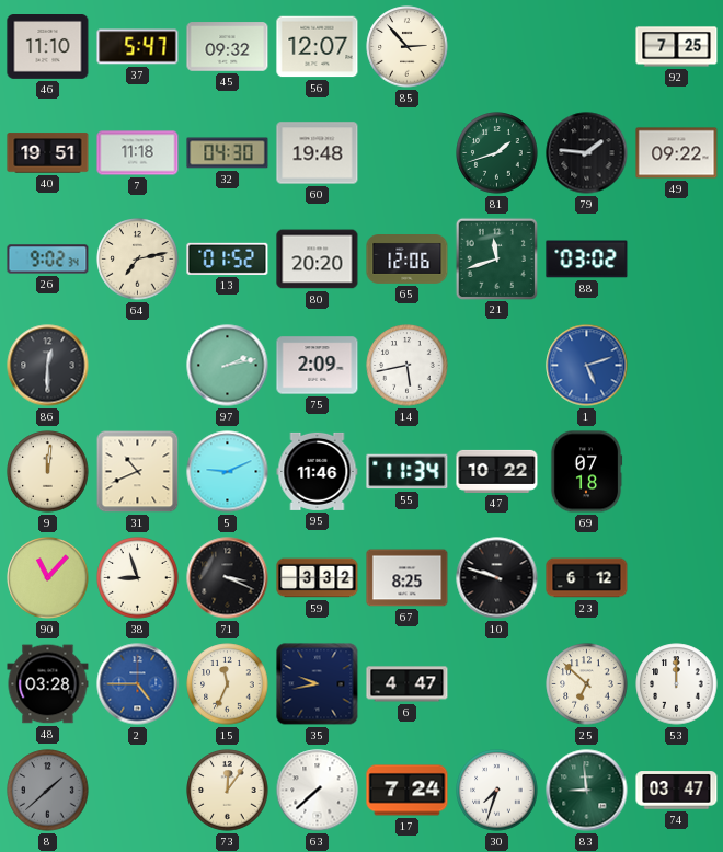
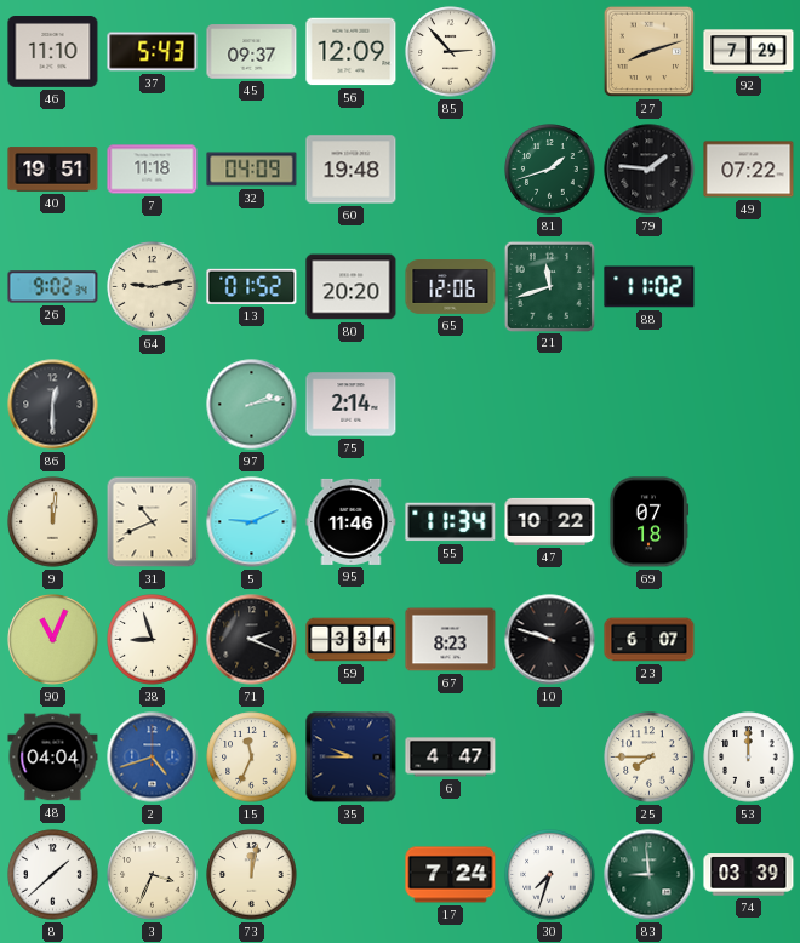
37: 5:47 -> 5:43 (153, 52)
45: 09:32 -> 09:37 (252, 52)
56: 12:07 -> 12:09 (352, 52)
27: none -> 8:12 (650, 52)
92: 7:25 -> 7:29 (749, 52)
32: 04:30 -> 04:09 (252, 170)
49: 09:22 -> 07:22 (749, 170)
64: 7:13 -> 9:13 (153, 287)
88: 03:02 -> 11:02 (650, 287)
75: 2:09 -> 2:14 (352, 405)
14: 5:43 -> none (408, 366)
1: 5:12 -> none (587, 366)
90: 11:07 -> 11:04 (53, 640)
71: 3:19 -> 2:19 (252, 640)
59: 3:32 -> 3:34 (352, 640)
67: 8:25 -> 8:23 (451, 640)
23: 6:12 -> 6:07 (650, 640)
48: 03:28 -> 04:04 (53, 758)
2: 4:45 -> 4:42 (153, 758)
35: 9:43 -> 9:45 (352, 758)
25: 6:52 -> 7:45 (650, 758)
8 dial: grey -> white (53, 875)
3: none -> 3:34 (153, 875)
73: 12:06 -> 12:02 (252, 875)
63: 7:38 -> none (318, 791)
74: 03:47 -> 03:39 (749, 875)
